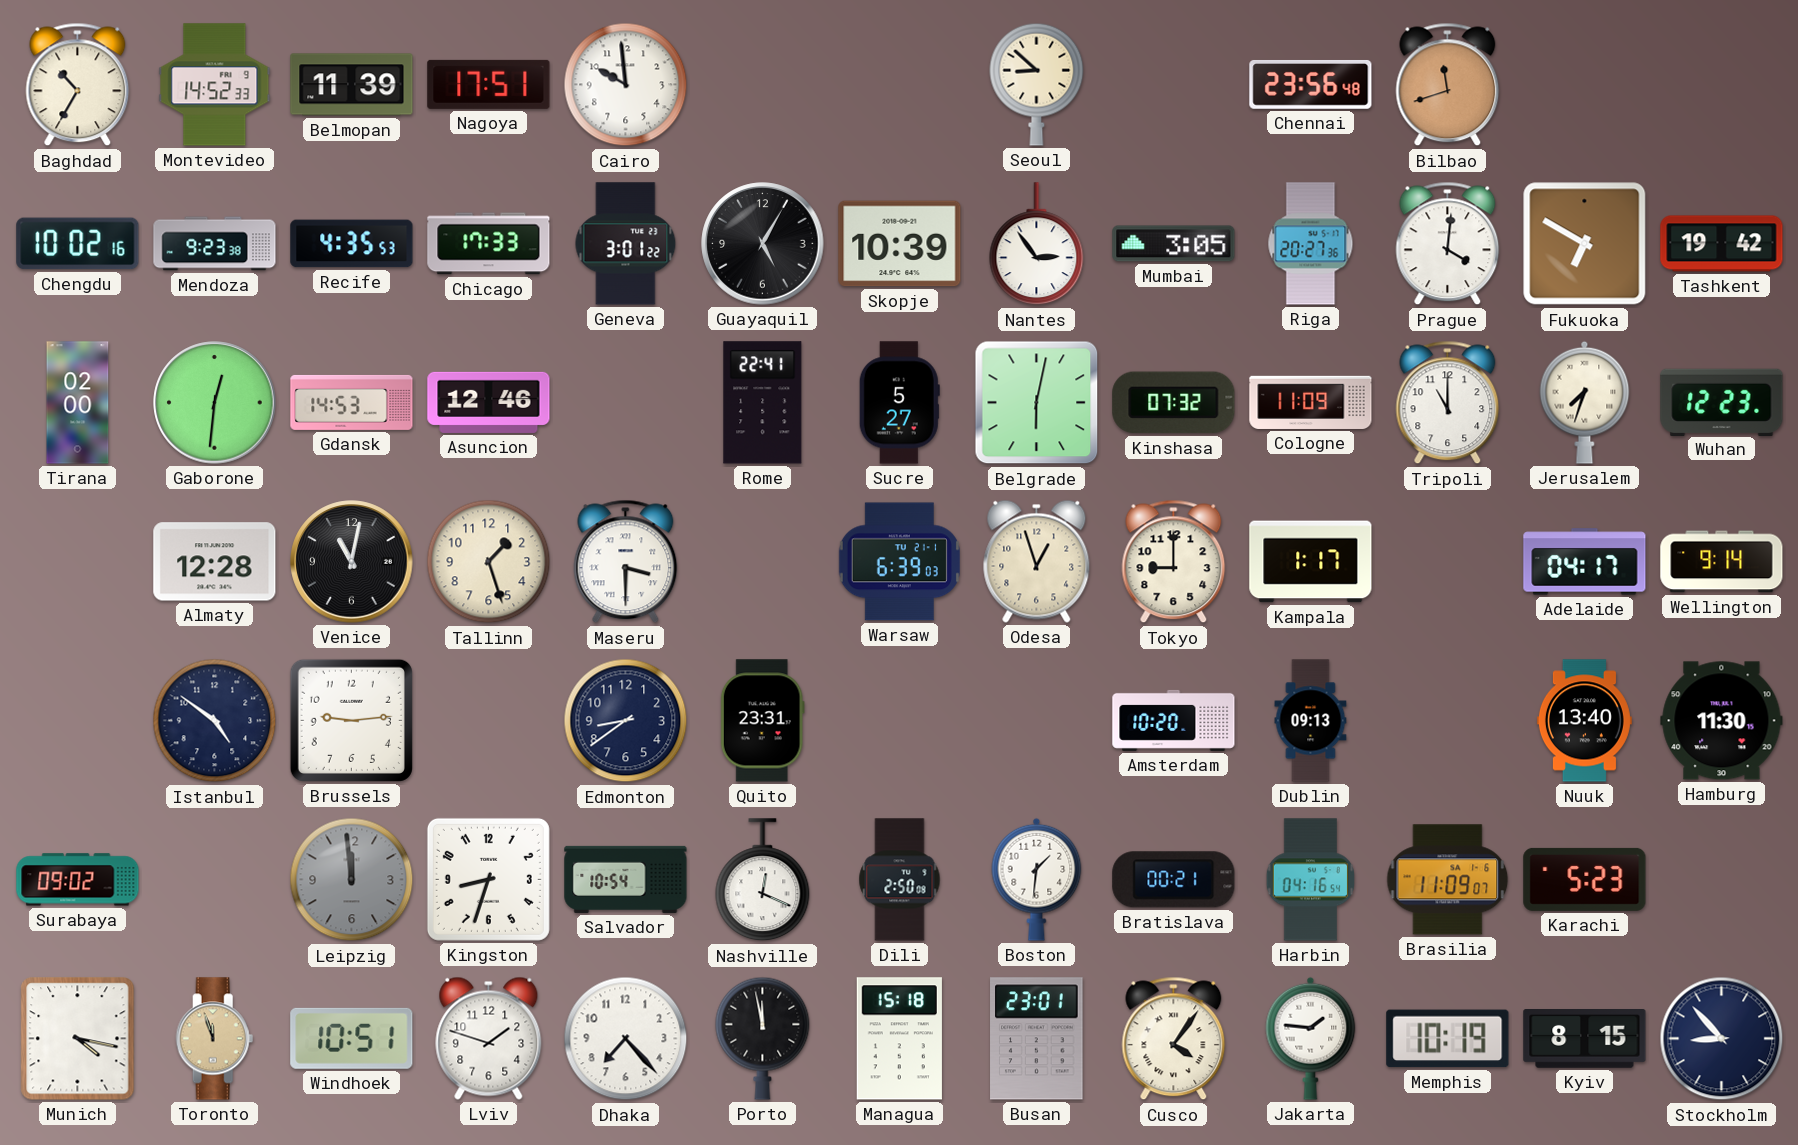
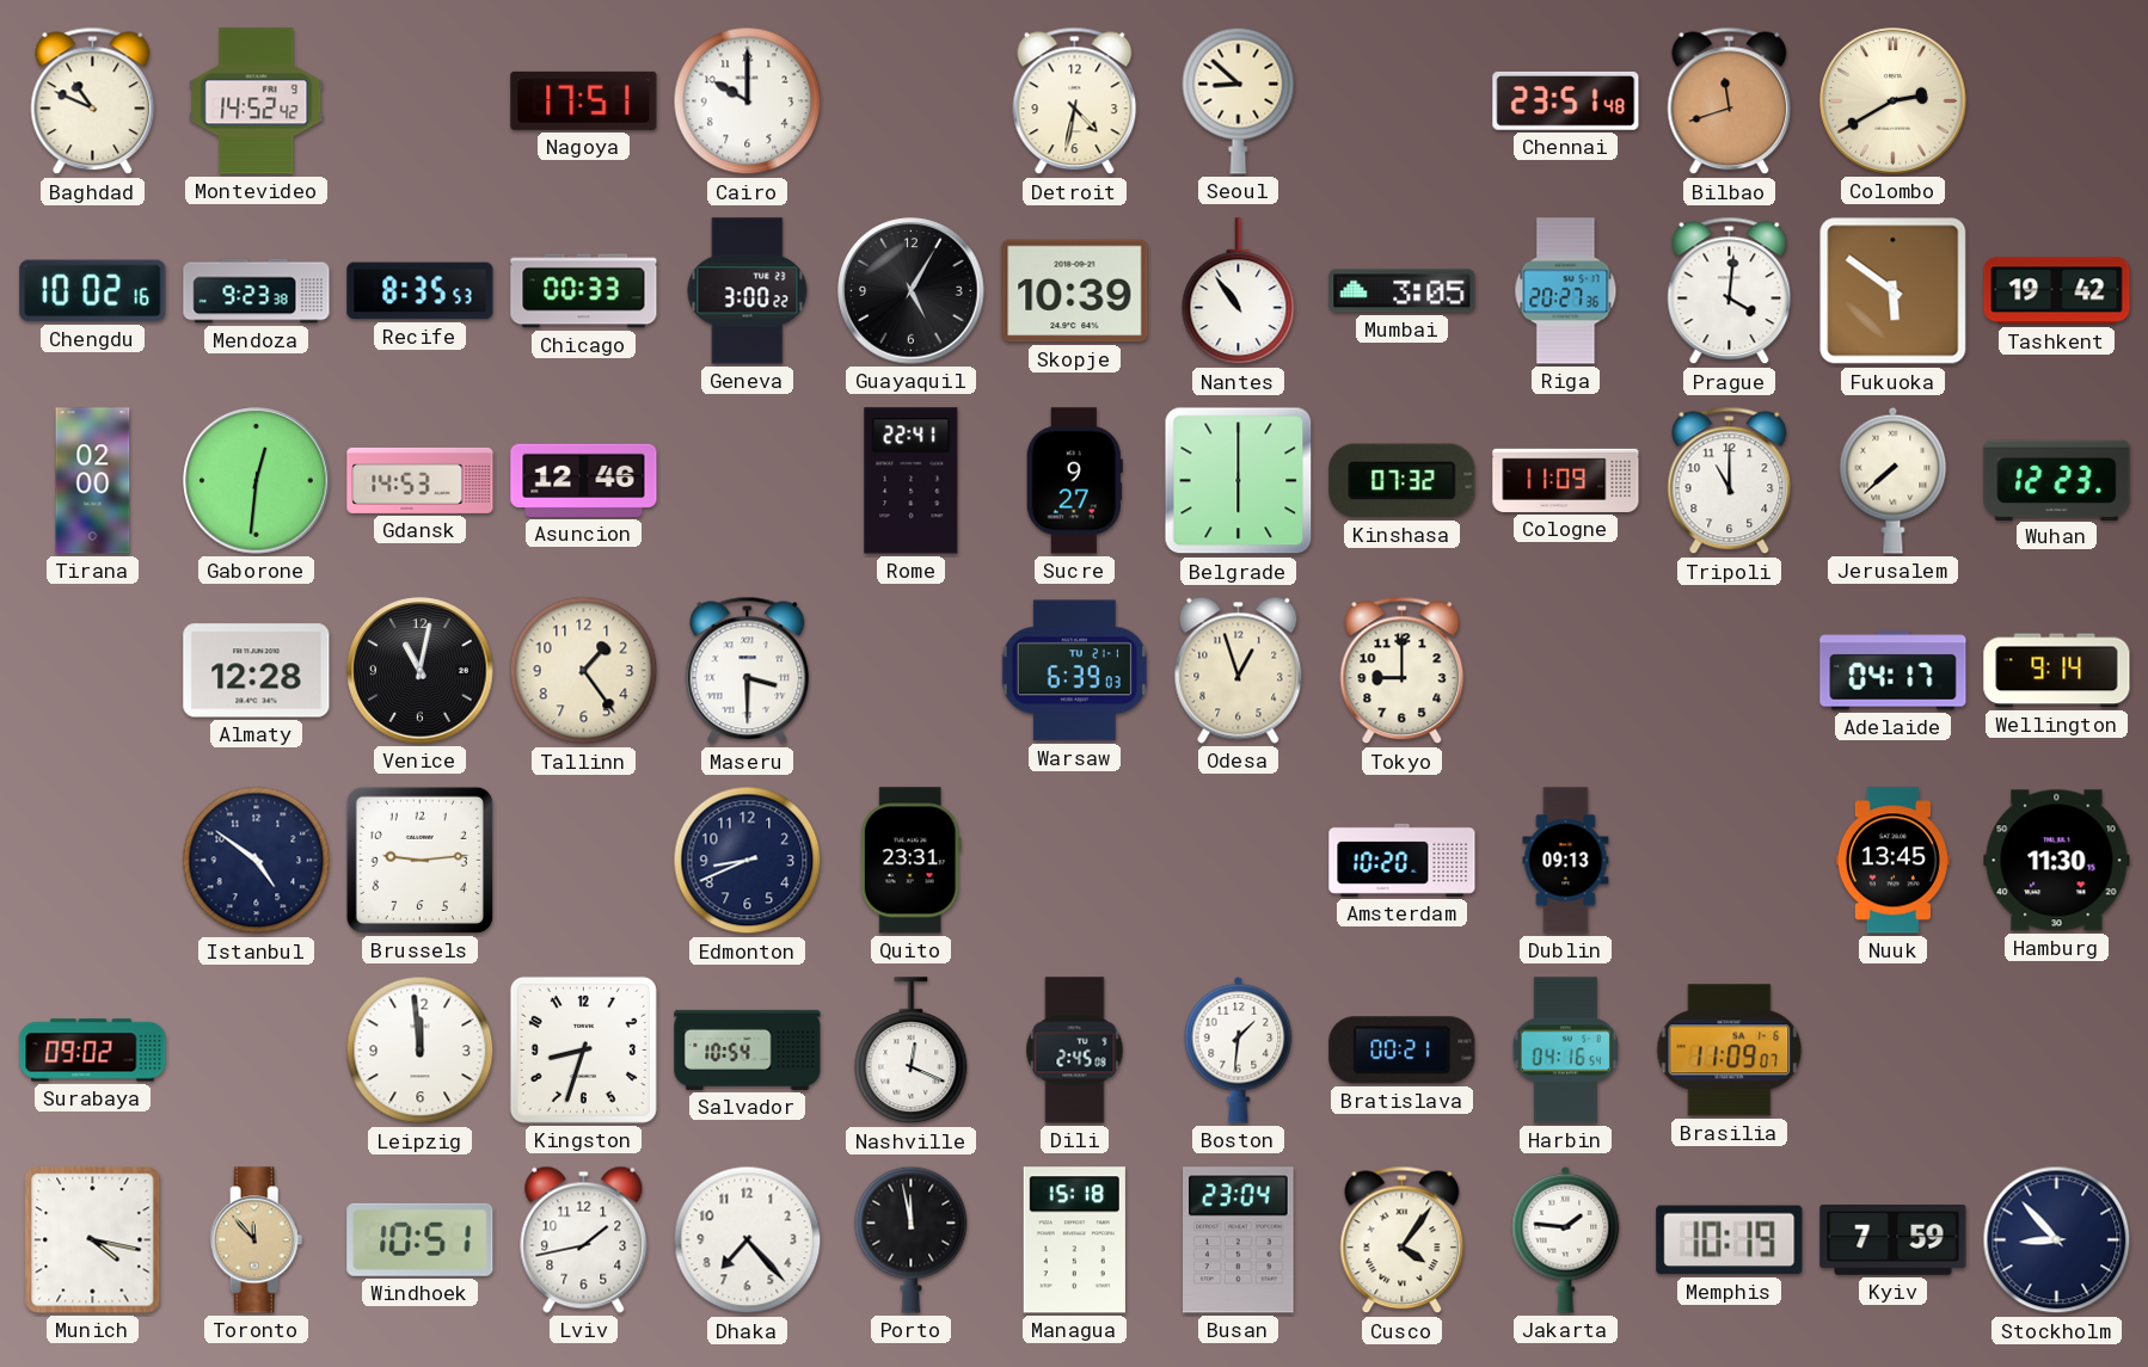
Baghdad: 10:35 -> 10:49 (93, 101)
Montevideo: 14:52:33 -> 14:52:42 (257, 101)
Belmopan: 11:39 -> none (352, 85)
Cairo: 9:59 -> 10:00 (748, 101)
Detroit: none -> 4:32 (1075, 101)
Chennai: 23:56 -> 23:51 (1566, 101)
Colombo: none -> 2:40 (1894, 101)
Recife: 4:35 -> 8:35 (421, 291)
Chicago: 17:33 -> 00:33 (584, 291)
Geneva: 3:01 -> 3:00 (748, 291)
Nantes: 2:54 -> 10:54 (1239, 291)
Fukuoka: 6:50 -> 5:51 (1894, 291)
Sucre: 5:27 -> 9:27 (1074, 481)
Belgrade: 6:02 -> 6:00 (1239, 481)
Jerusalem: 7:33 -> 7:38 (1894, 480)
Tallinn: 1:27 -> 1:24 (584, 671)
Kampala: 1:17 -> none (1311, 562)
Edmonton: 8:39 -> 8:41 (748, 861)
Nuuk: 13:40 -> 13:45 (1892, 861)
Leipzig dial: grey -> white (421, 1051)
Dili: 2:50 -> 2:45 (1075, 1051)
Karachi: 5:23 -> none (1585, 879)
Toronto: 11:57 -> 11:53 (257, 1240)
Lviv: 1:48 -> 1:43 (584, 1239)
Busan: 23:01 -> 23:04 (1239, 1240)
Kyiv: 8:15 -> 7:59 (1894, 1240)
